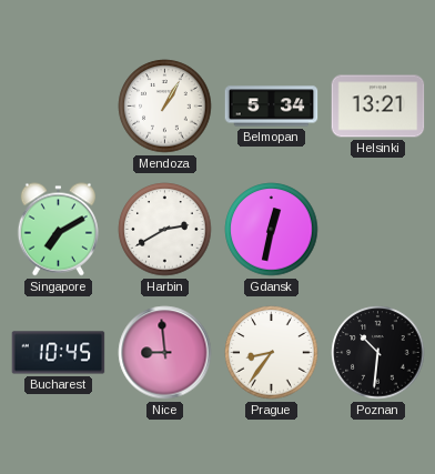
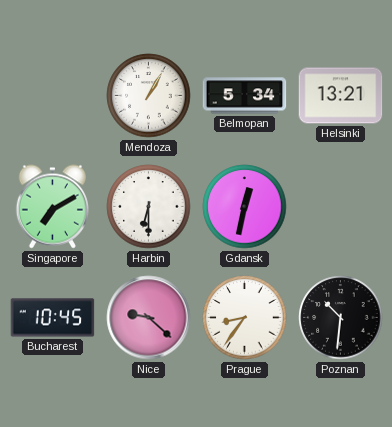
Harbin: 2:40 -> 6:30 (149, 207)
Nice: 8:59 -> 9:22 (149, 318)
